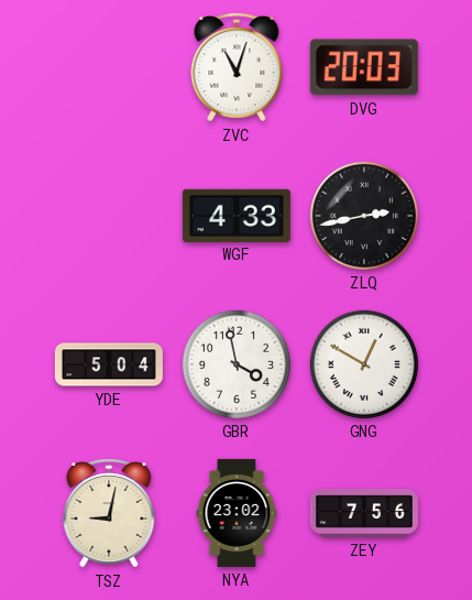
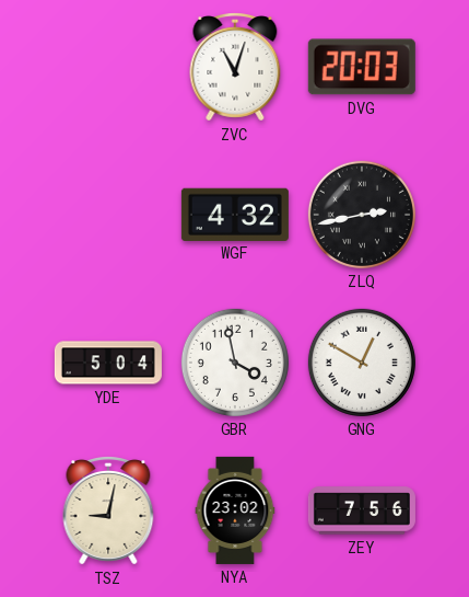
WGF: 4:33 -> 4:32 (235, 214)
